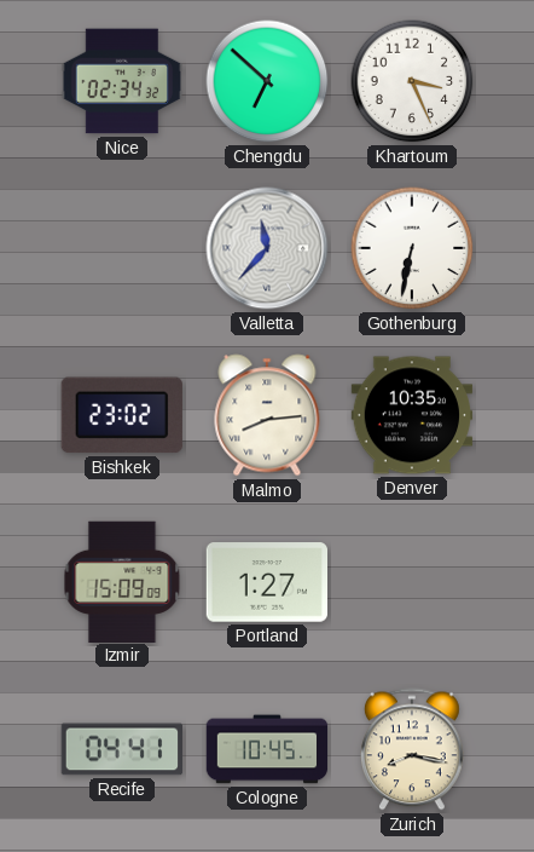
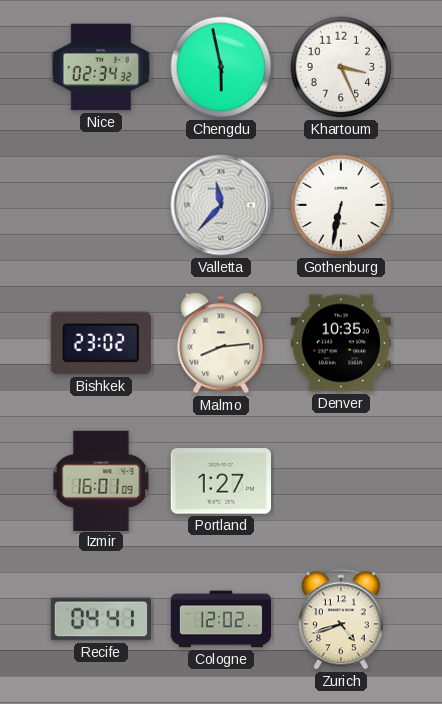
Chengdu: 6:52 -> 5:58 (221, 67)
Izmir: 15:09 -> 16:01 (101, 480)
Cologne: 10:45 -> 12:02 (221, 619)
Zurich: 8:17 -> 4:42 (341, 619)
